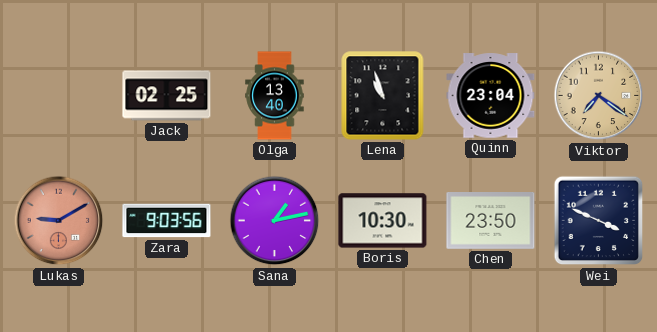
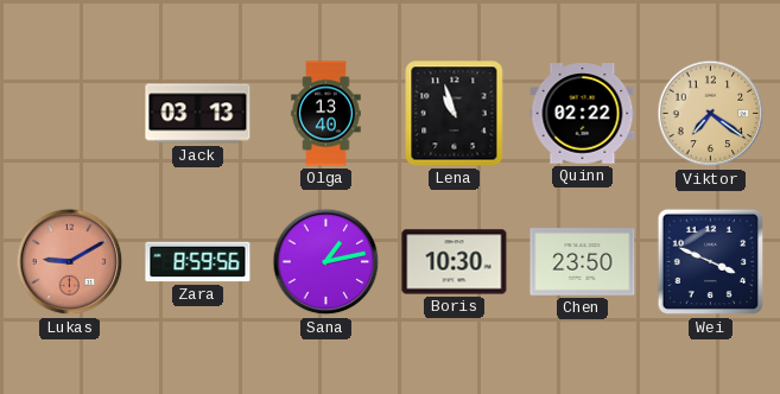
Jack: 02:25 -> 03:13 (198, 114)
Quinn: 23:04 -> 02:22 (583, 114)
Zara: 9:03 -> 8:59 (198, 262)
